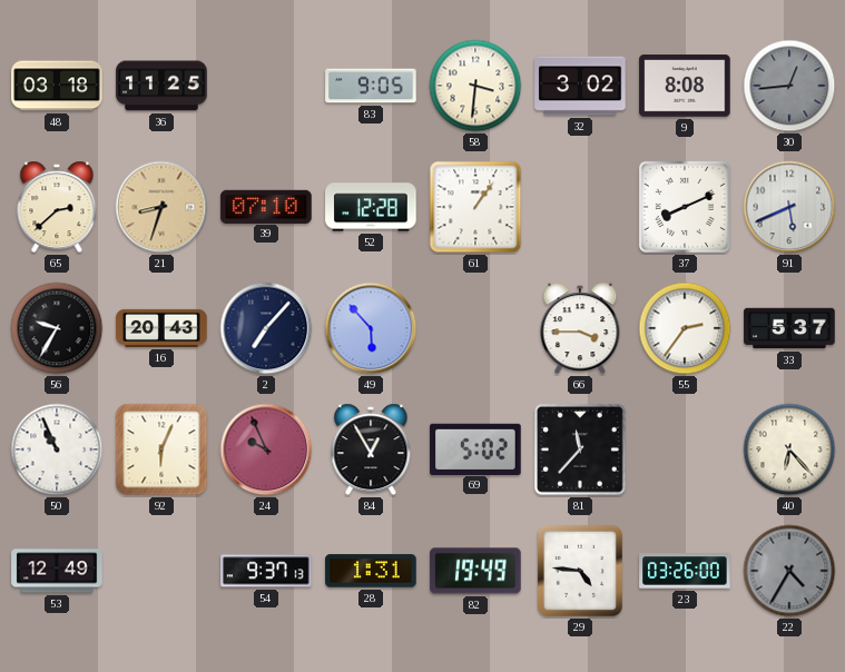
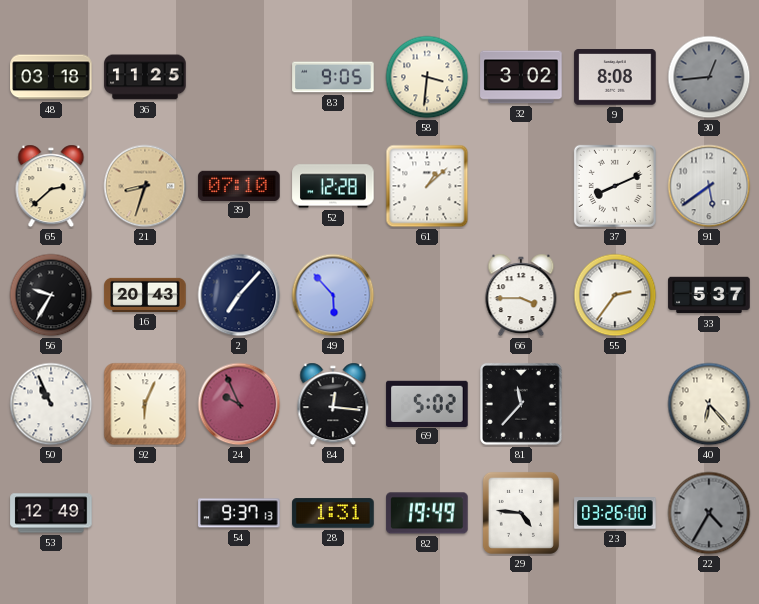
61: 1:06 -> 1:08 (427, 186)
91: 5:41 -> 5:39 (709, 186)
84: 12:55 -> 12:16 (333, 404)
